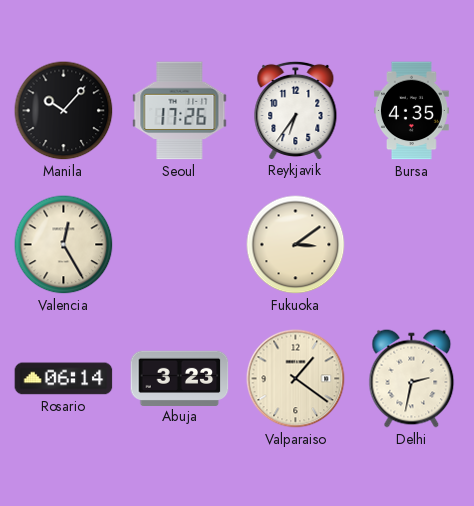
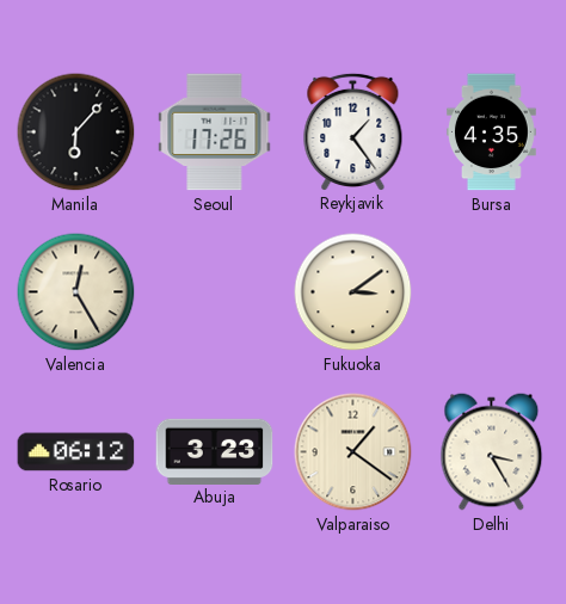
Manila: 10:07 -> 6:07 (76, 132)
Reykjavik: 6:36 -> 1:24 (353, 131)
Rosario: 06:14 -> 06:12 (76, 452)
Delhi: 2:32 -> 3:25 (492, 452)
